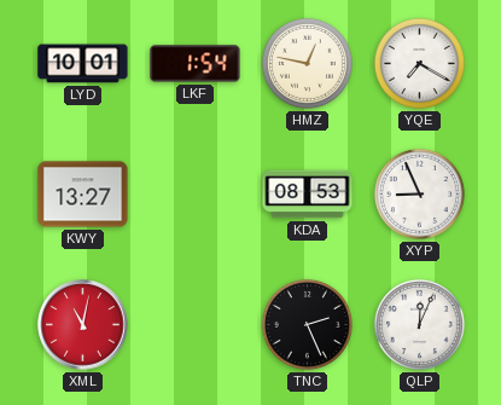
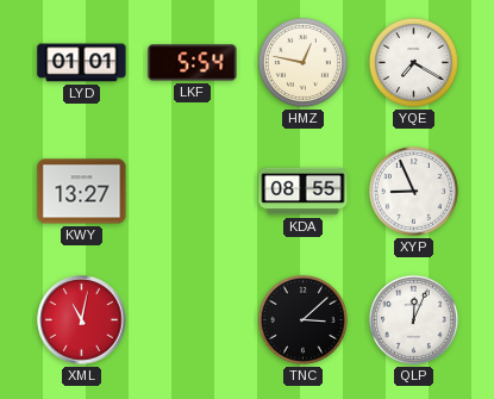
LYD: 10:01 -> 01:01 (82, 63)
LKF: 1:54 -> 5:54 (193, 63)
KDA: 08:53 -> 08:55 (304, 192)
TNC: 2:26 -> 3:08 (302, 319)
